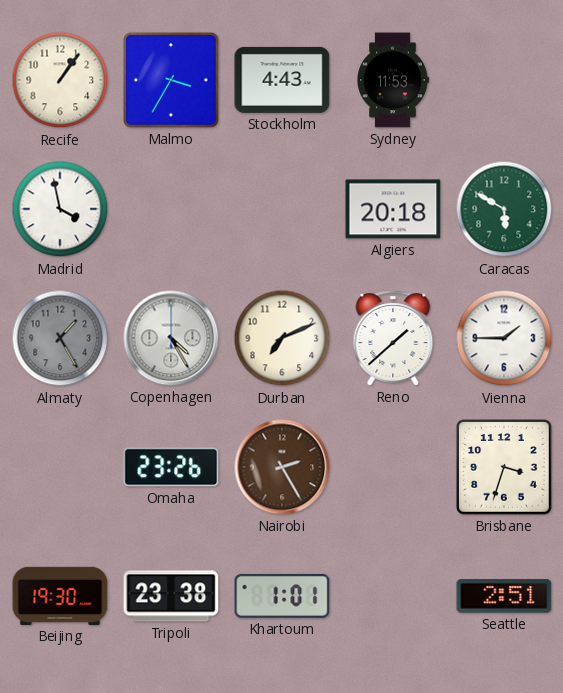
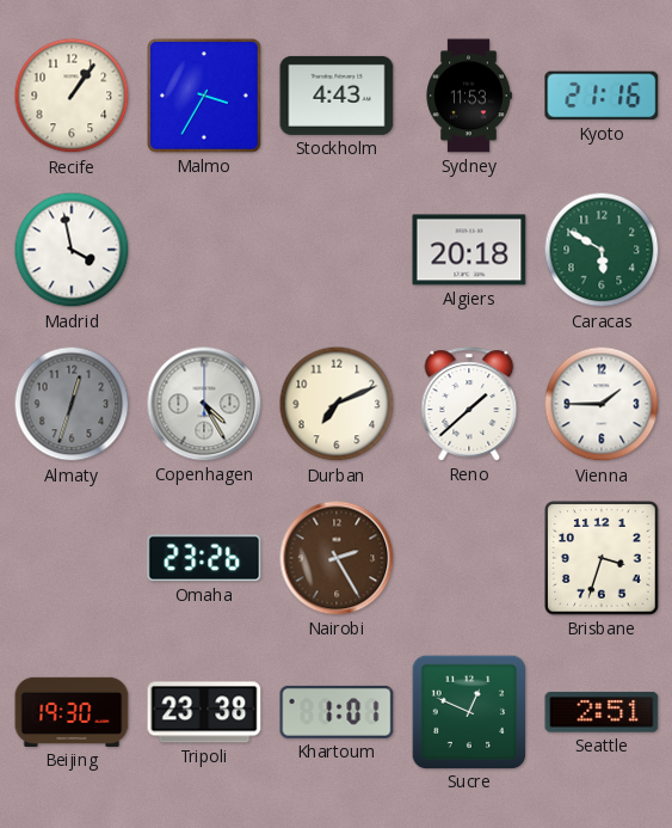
Kyoto: none -> 21:16 (602, 96)
Almaty: 1:25 -> 12:33 (72, 404)
Sucre: none -> 12:49 (468, 711)
